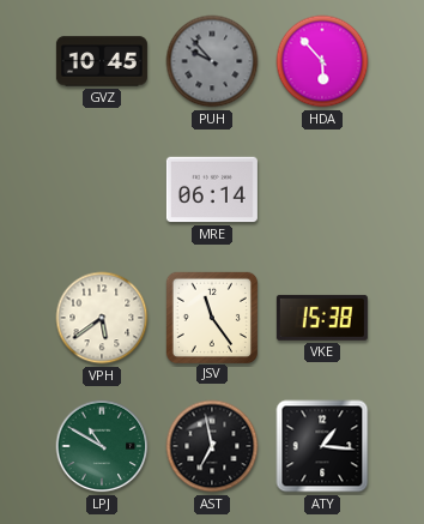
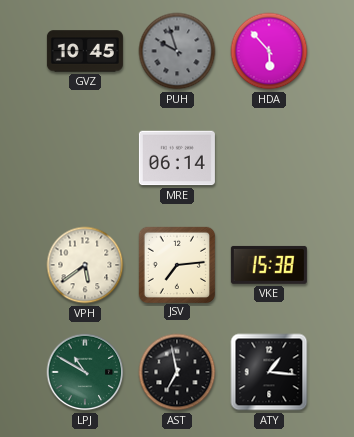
PUH: 9:53 -> 9:57 (177, 51)
JSV: 11:24 -> 7:14 (176, 264)
